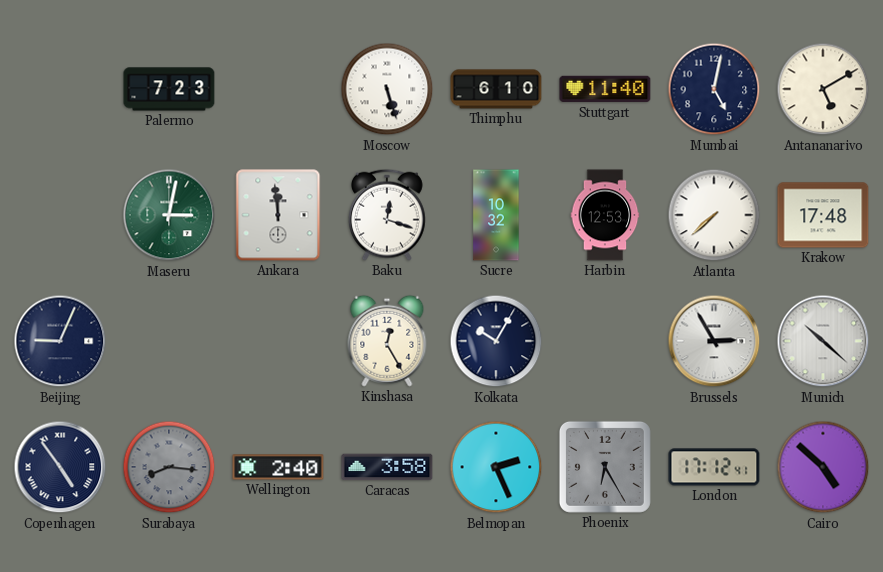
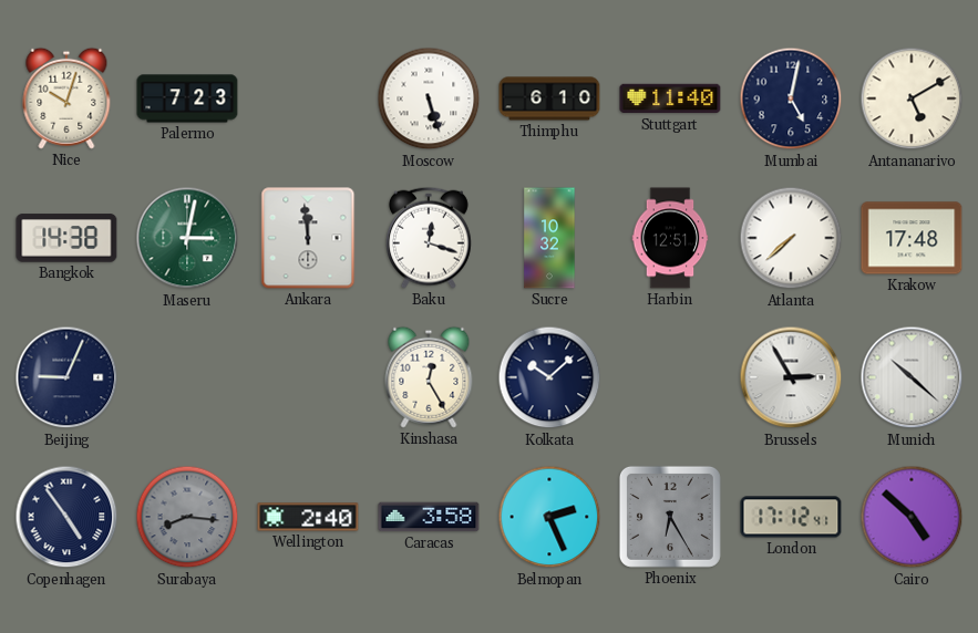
Nice: none -> 10:03 (66, 98)
Bangkok: none -> 14:38 (66, 238)
Harbin: 12:53 -> 12:51 (670, 238)
Kolkata: 10:05 -> 10:08 (549, 377)
